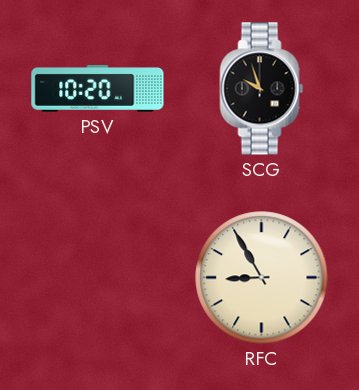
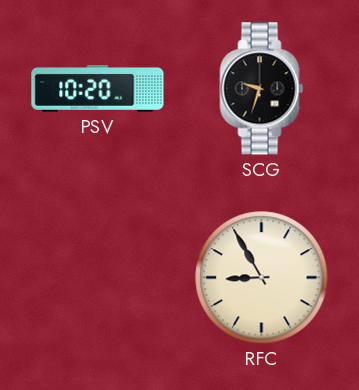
SCG: 9:57 -> 9:33 (262, 89)
